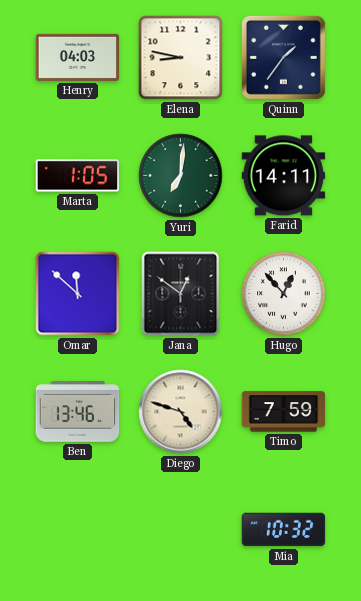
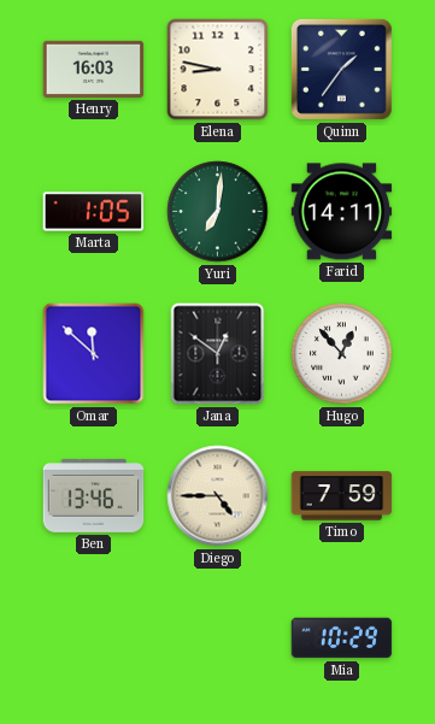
Henry: 04:03 -> 16:03 (94, 69)
Diego: 4:48 -> 4:45 (218, 496)
Mia: 10:32 -> 10:29 (342, 638)
